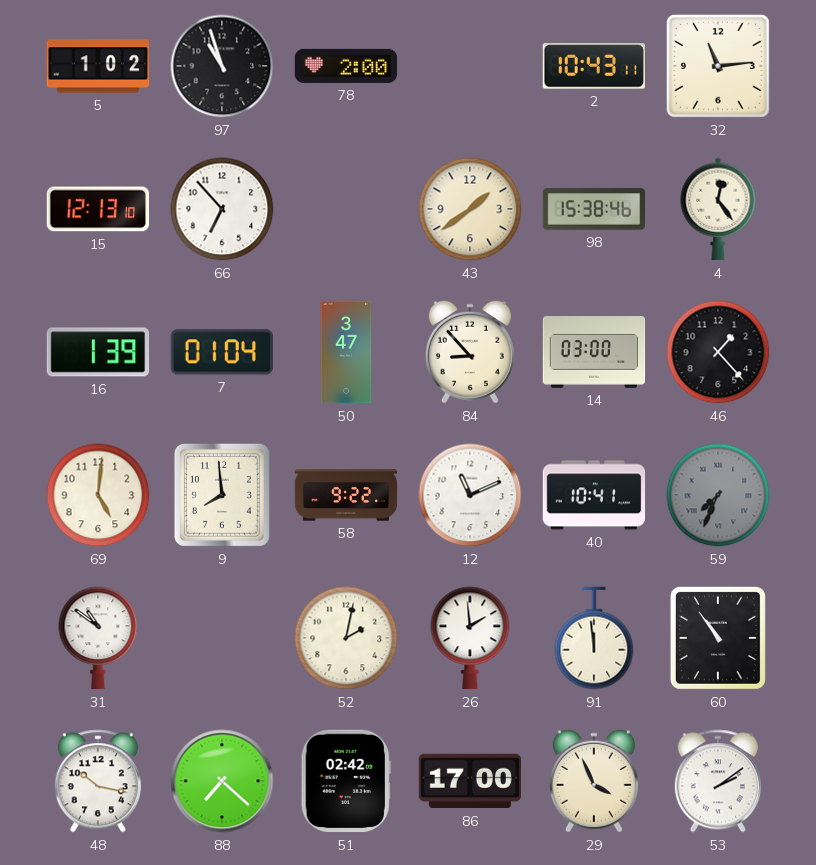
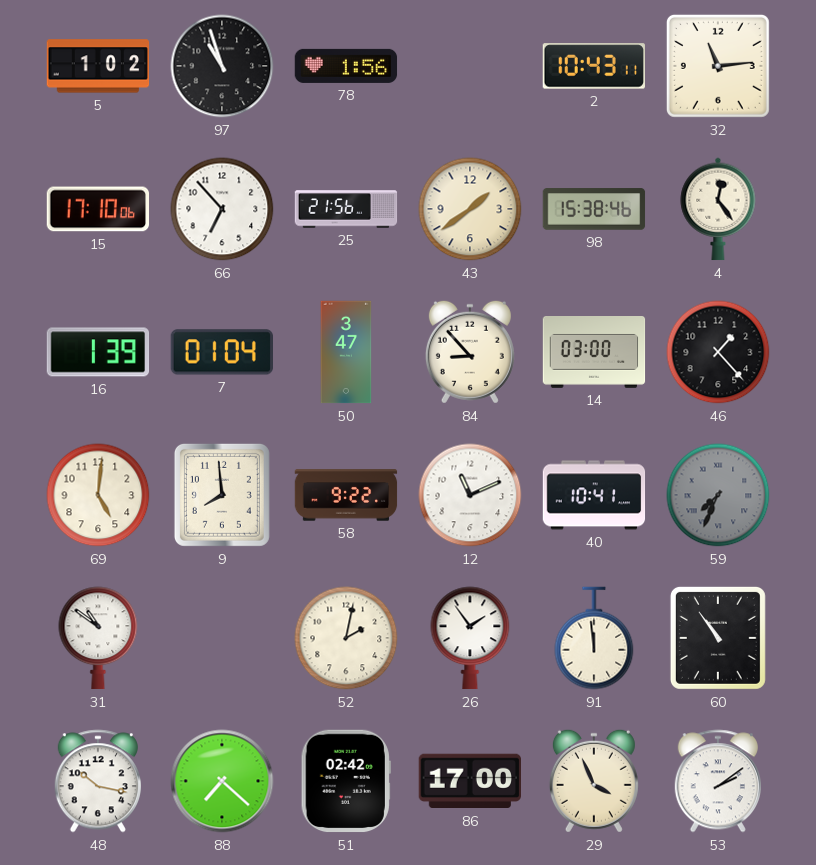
78: 2:00 -> 1:56 (346, 66)
15: 12:13 -> 17:10 (98, 209)
25: none -> 21:56 (346, 209)
26: 1:59 -> 1:54 (470, 638)
